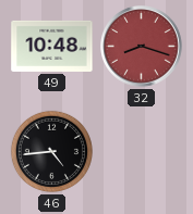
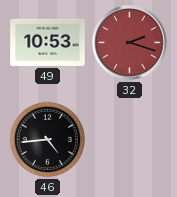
49: 10:48 -> 10:53 (48, 42)
32: 8:18 -> 2:18 (130, 43)
